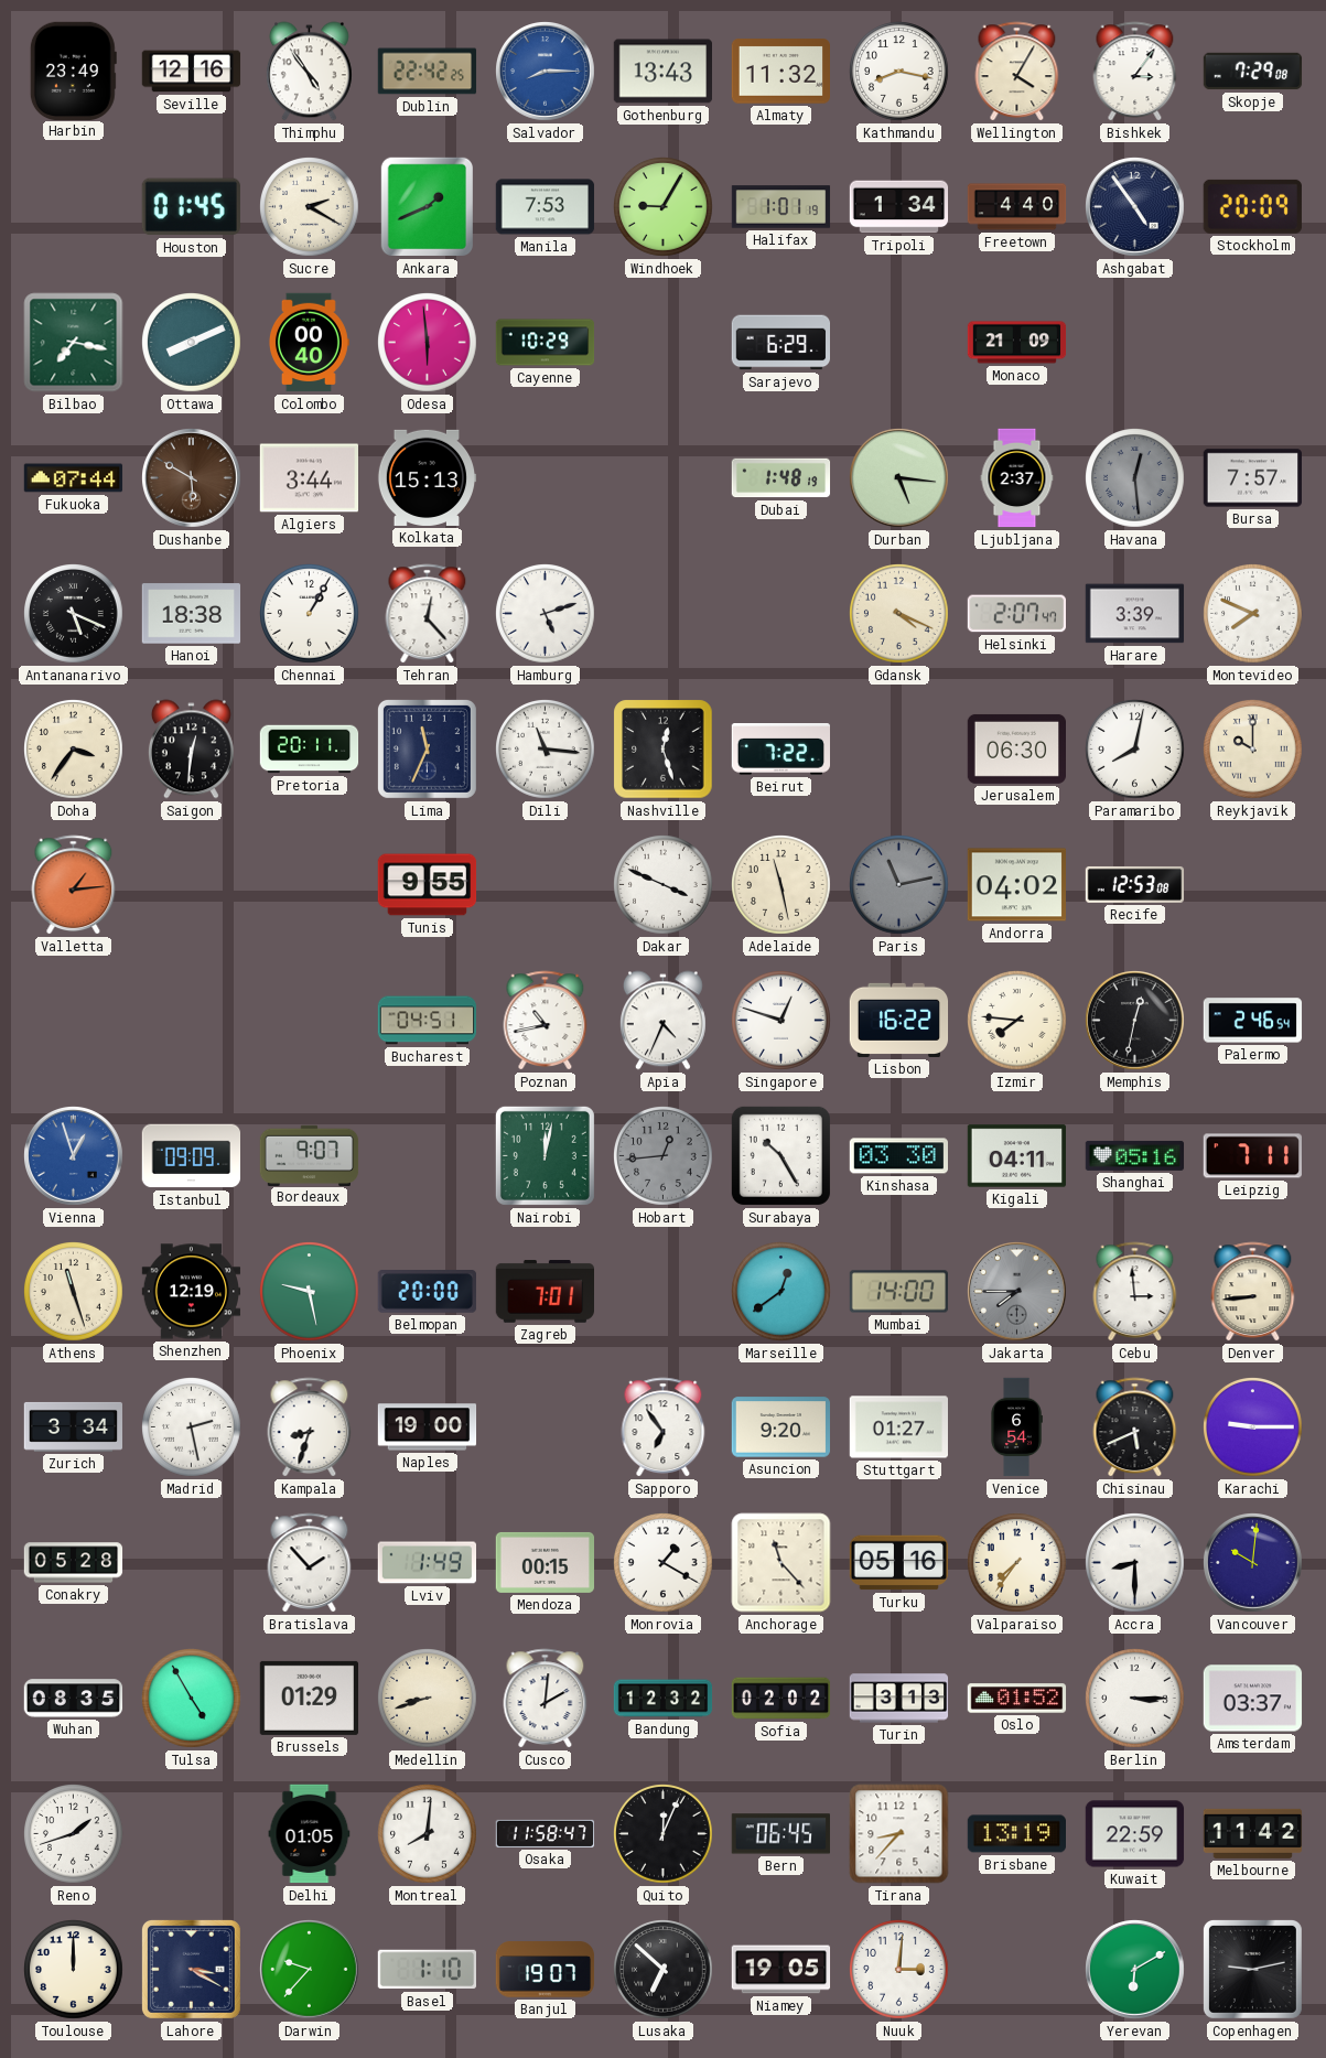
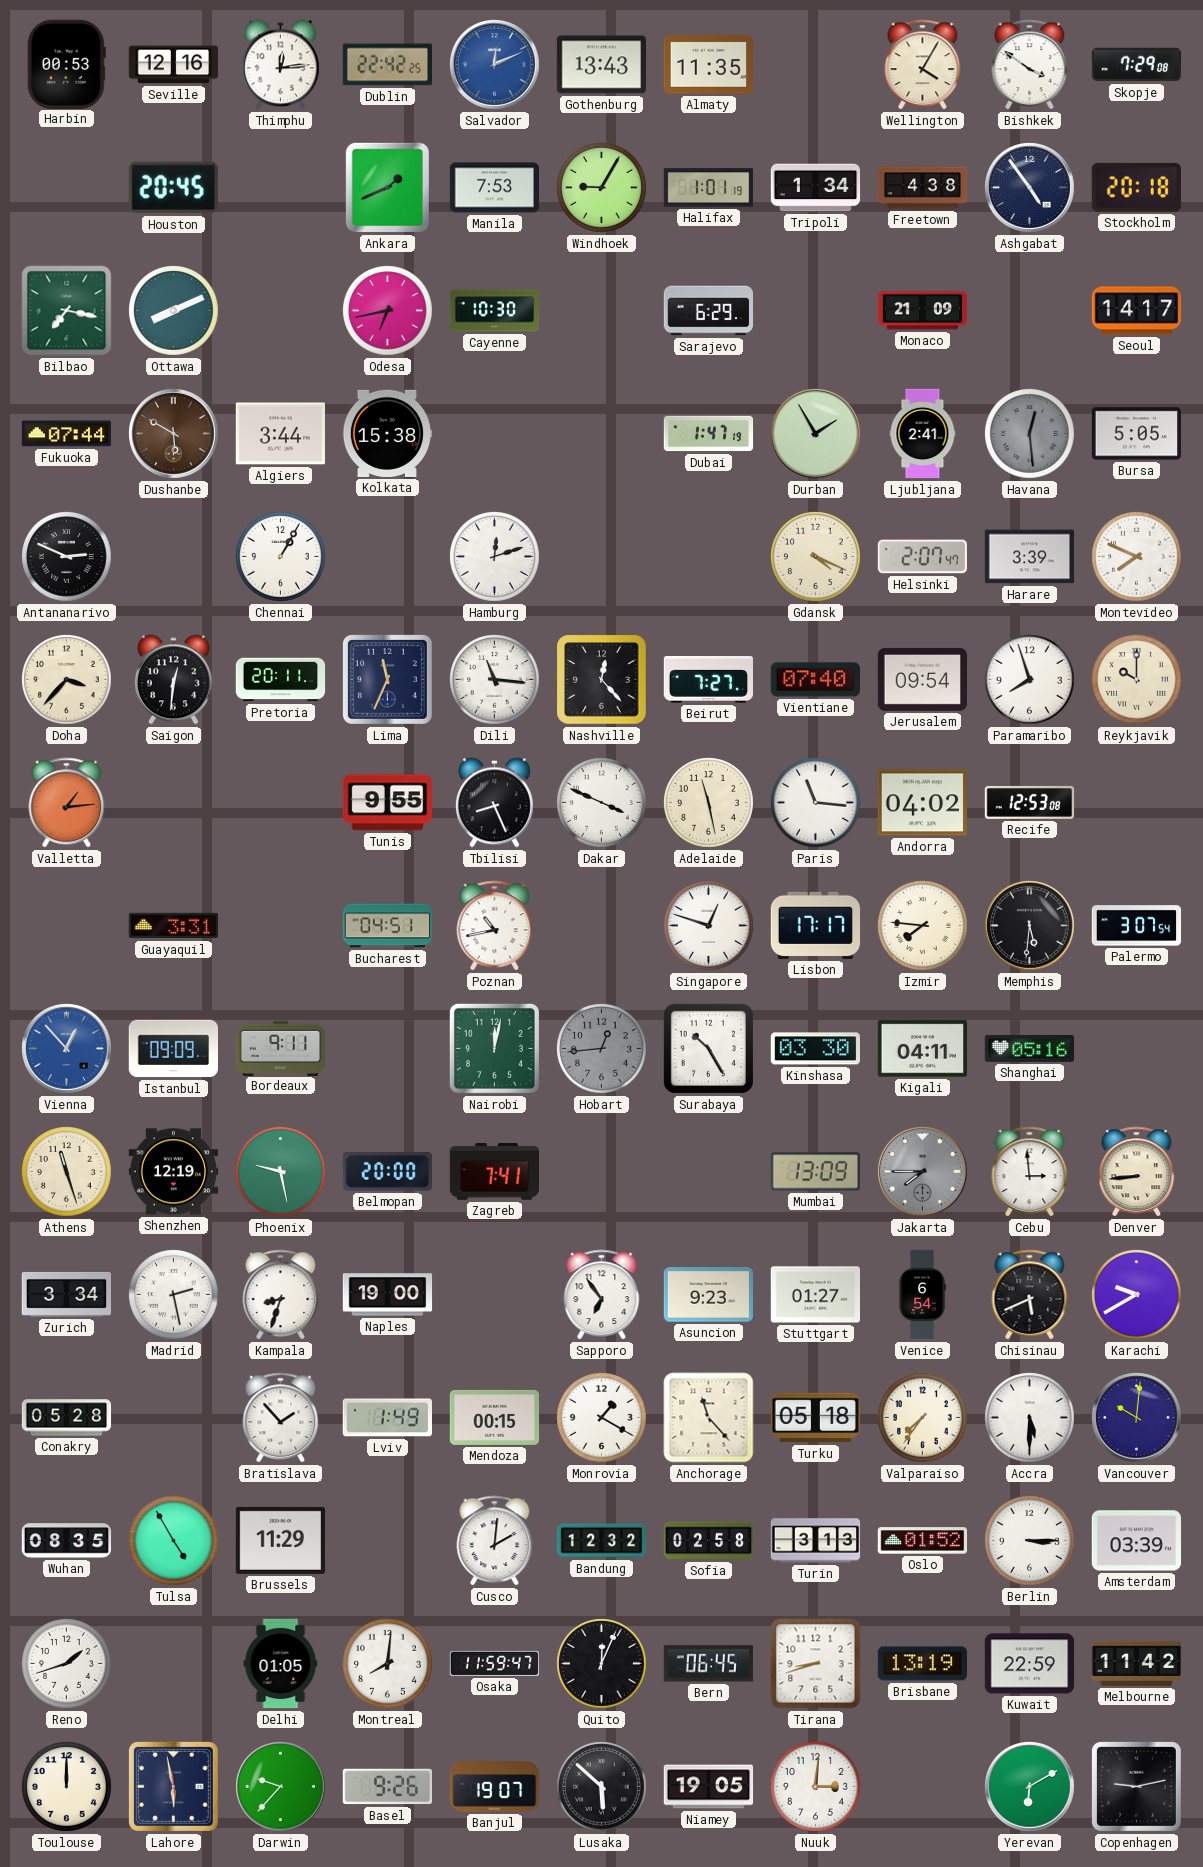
Harbin: 23:49 -> 00:53 (66, 64)
Thimphu: 4:54 -> 12:14 (280, 65)
Salvador: 8:15 -> 12:11 (495, 65)
Almaty: 11:32 -> 11:35 (708, 65)
Kathmandu: 8:17 -> none (899, 72)
Bishkek: 3:06 -> 3:51 (1030, 65)
Houston: 01:45 -> 20:45 (173, 188)
Sucre: 2:20 -> none (310, 207)
Freetown: 4:40 -> 4:38 (923, 188)
Stockholm: 20:09 -> 20:18 (1136, 187)
Colombo: 00:40 -> none (309, 343)
Odesa: 5:59 -> 6:43 (388, 311)
Cayenne: 10:29 -> 10:30 (495, 311)
Seoul: none -> 14:17 (1137, 311)
Kolkata: 15:13 -> 15:38 (387, 433)
Dubai: 1:48 -> 1:47 (709, 434)
Durban: 5:16 -> 1:55 (816, 434)
Ljubljana: 2:37 -> 2:41 (923, 434)
Bursa: 7:57 -> 5:05 (1136, 434)
Antananarivo: 5:19 -> 2:49 (67, 557)
Hanoi: 18:38 -> none (192, 614)
Tehran: 12:23 -> none (428, 614)
Hamburg: 5:12 -> 12:12 (495, 557)
Doha: 3:36 -> 3:37 (67, 680)
Nashville: 12:27 -> 12:23 (602, 680)
Beirut: 7:22 -> 7:27 (708, 680)
Vientiane: none -> 07:40 (815, 680)
Jerusalem: 06:30 -> 09:54 (922, 679)
Paramaribo: 8:02 -> 7:57 (1030, 680)
Tbilisi: none -> 8:26 (494, 803)
Paris: 11:13 -> 11:16 (816, 803)
Paris dial: grey -> white (816, 803)
Guayaquil: none -> 3:31 (174, 926)
Apia: 4:34 -> none (662, 1021)
Lisbon: 16:22 -> 17:17 (816, 925)
Memphis: 12:32 -> 5:31 (1030, 926)
Palermo: 2:46 -> 3:07 (1137, 926)
Vienna: 12:57 -> 12:53 (67, 1049)
Bordeaux: 9:07 -> 9:11 (281, 1048)
Leipzig: 7:11 -> none (1252, 1156)
Zagreb: 7:01 -> 7:41 (494, 1172)
Marseille: 12:39 -> none (781, 1292)
Mumbai: 14:00 -> 13:09 (816, 1172)
Asuncion: 9:20 -> 9:23 (708, 1295)
Karachi: 9:15 -> 9:40 (1137, 1295)
Turku: 05:16 -> 05:18 (815, 1418)
Accra: 8:30 -> 5:30 (1030, 1418)
Brussels: 01:29 -> 11:29 (280, 1540)
Medellin: 8:42 -> none (428, 1699)
Sofia: 02:02 -> 02:58 (709, 1541)
Amsterdam: 03:37 -> 03:39 (1137, 1541)
Osaka: 11:58 -> 11:59 (495, 1663)
Tirana: 8:37 -> 8:42 (816, 1664)
Lahore: 3:20 -> 5:58 (173, 1786)
Basel: 1:10 -> 9:26 (387, 1787)
Lusaka: 6:52 -> 5:52 (602, 1787)
